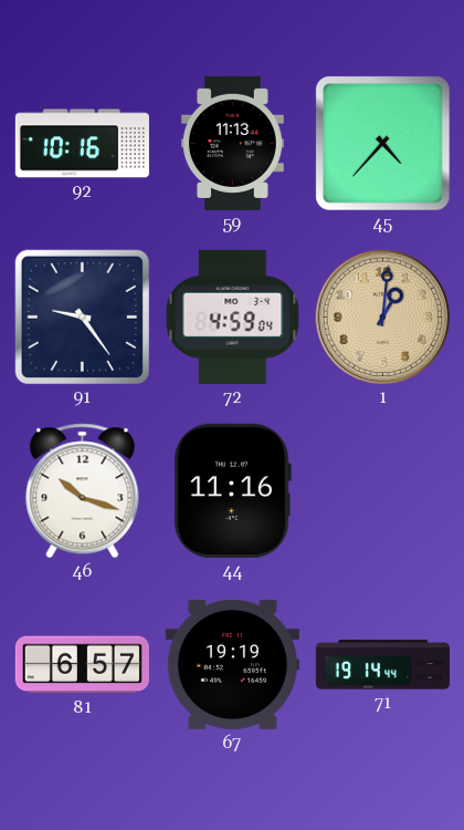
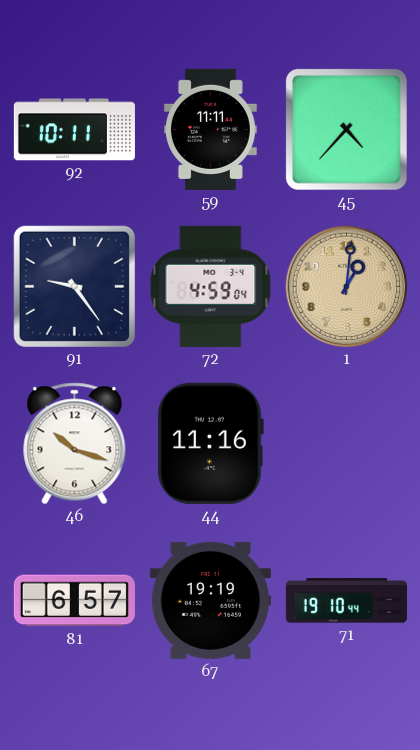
92: 10:16 -> 10:11 (74, 130)
59: 11:13 -> 11:11 (210, 129)
71: 19:14 -> 19:10 (346, 601)
